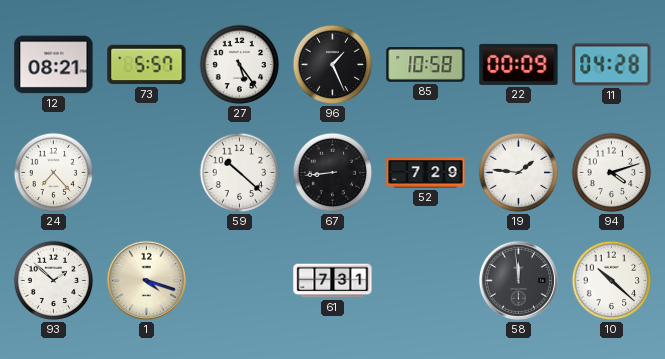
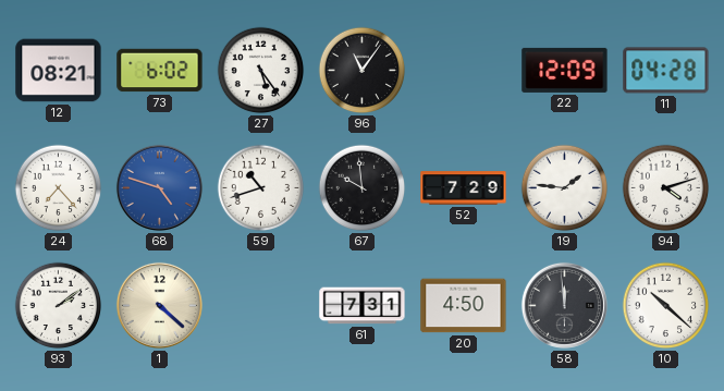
73: 5:57 -> 6:02 (160, 71)
96: 1:26 -> 11:06 (363, 71)
85: 10:58 -> none (426, 65)
22: 00:09 -> 12:09 (565, 70)
68: none -> 4:48 (159, 187)
59: 10:22 -> 10:42 (261, 188)
67: 8:44 -> 9:59 (363, 188)
93: 1:52 -> 2:09 (59, 306)
1: 4:18 -> 4:22 (159, 305)
20: none -> 4:50 (464, 306)
